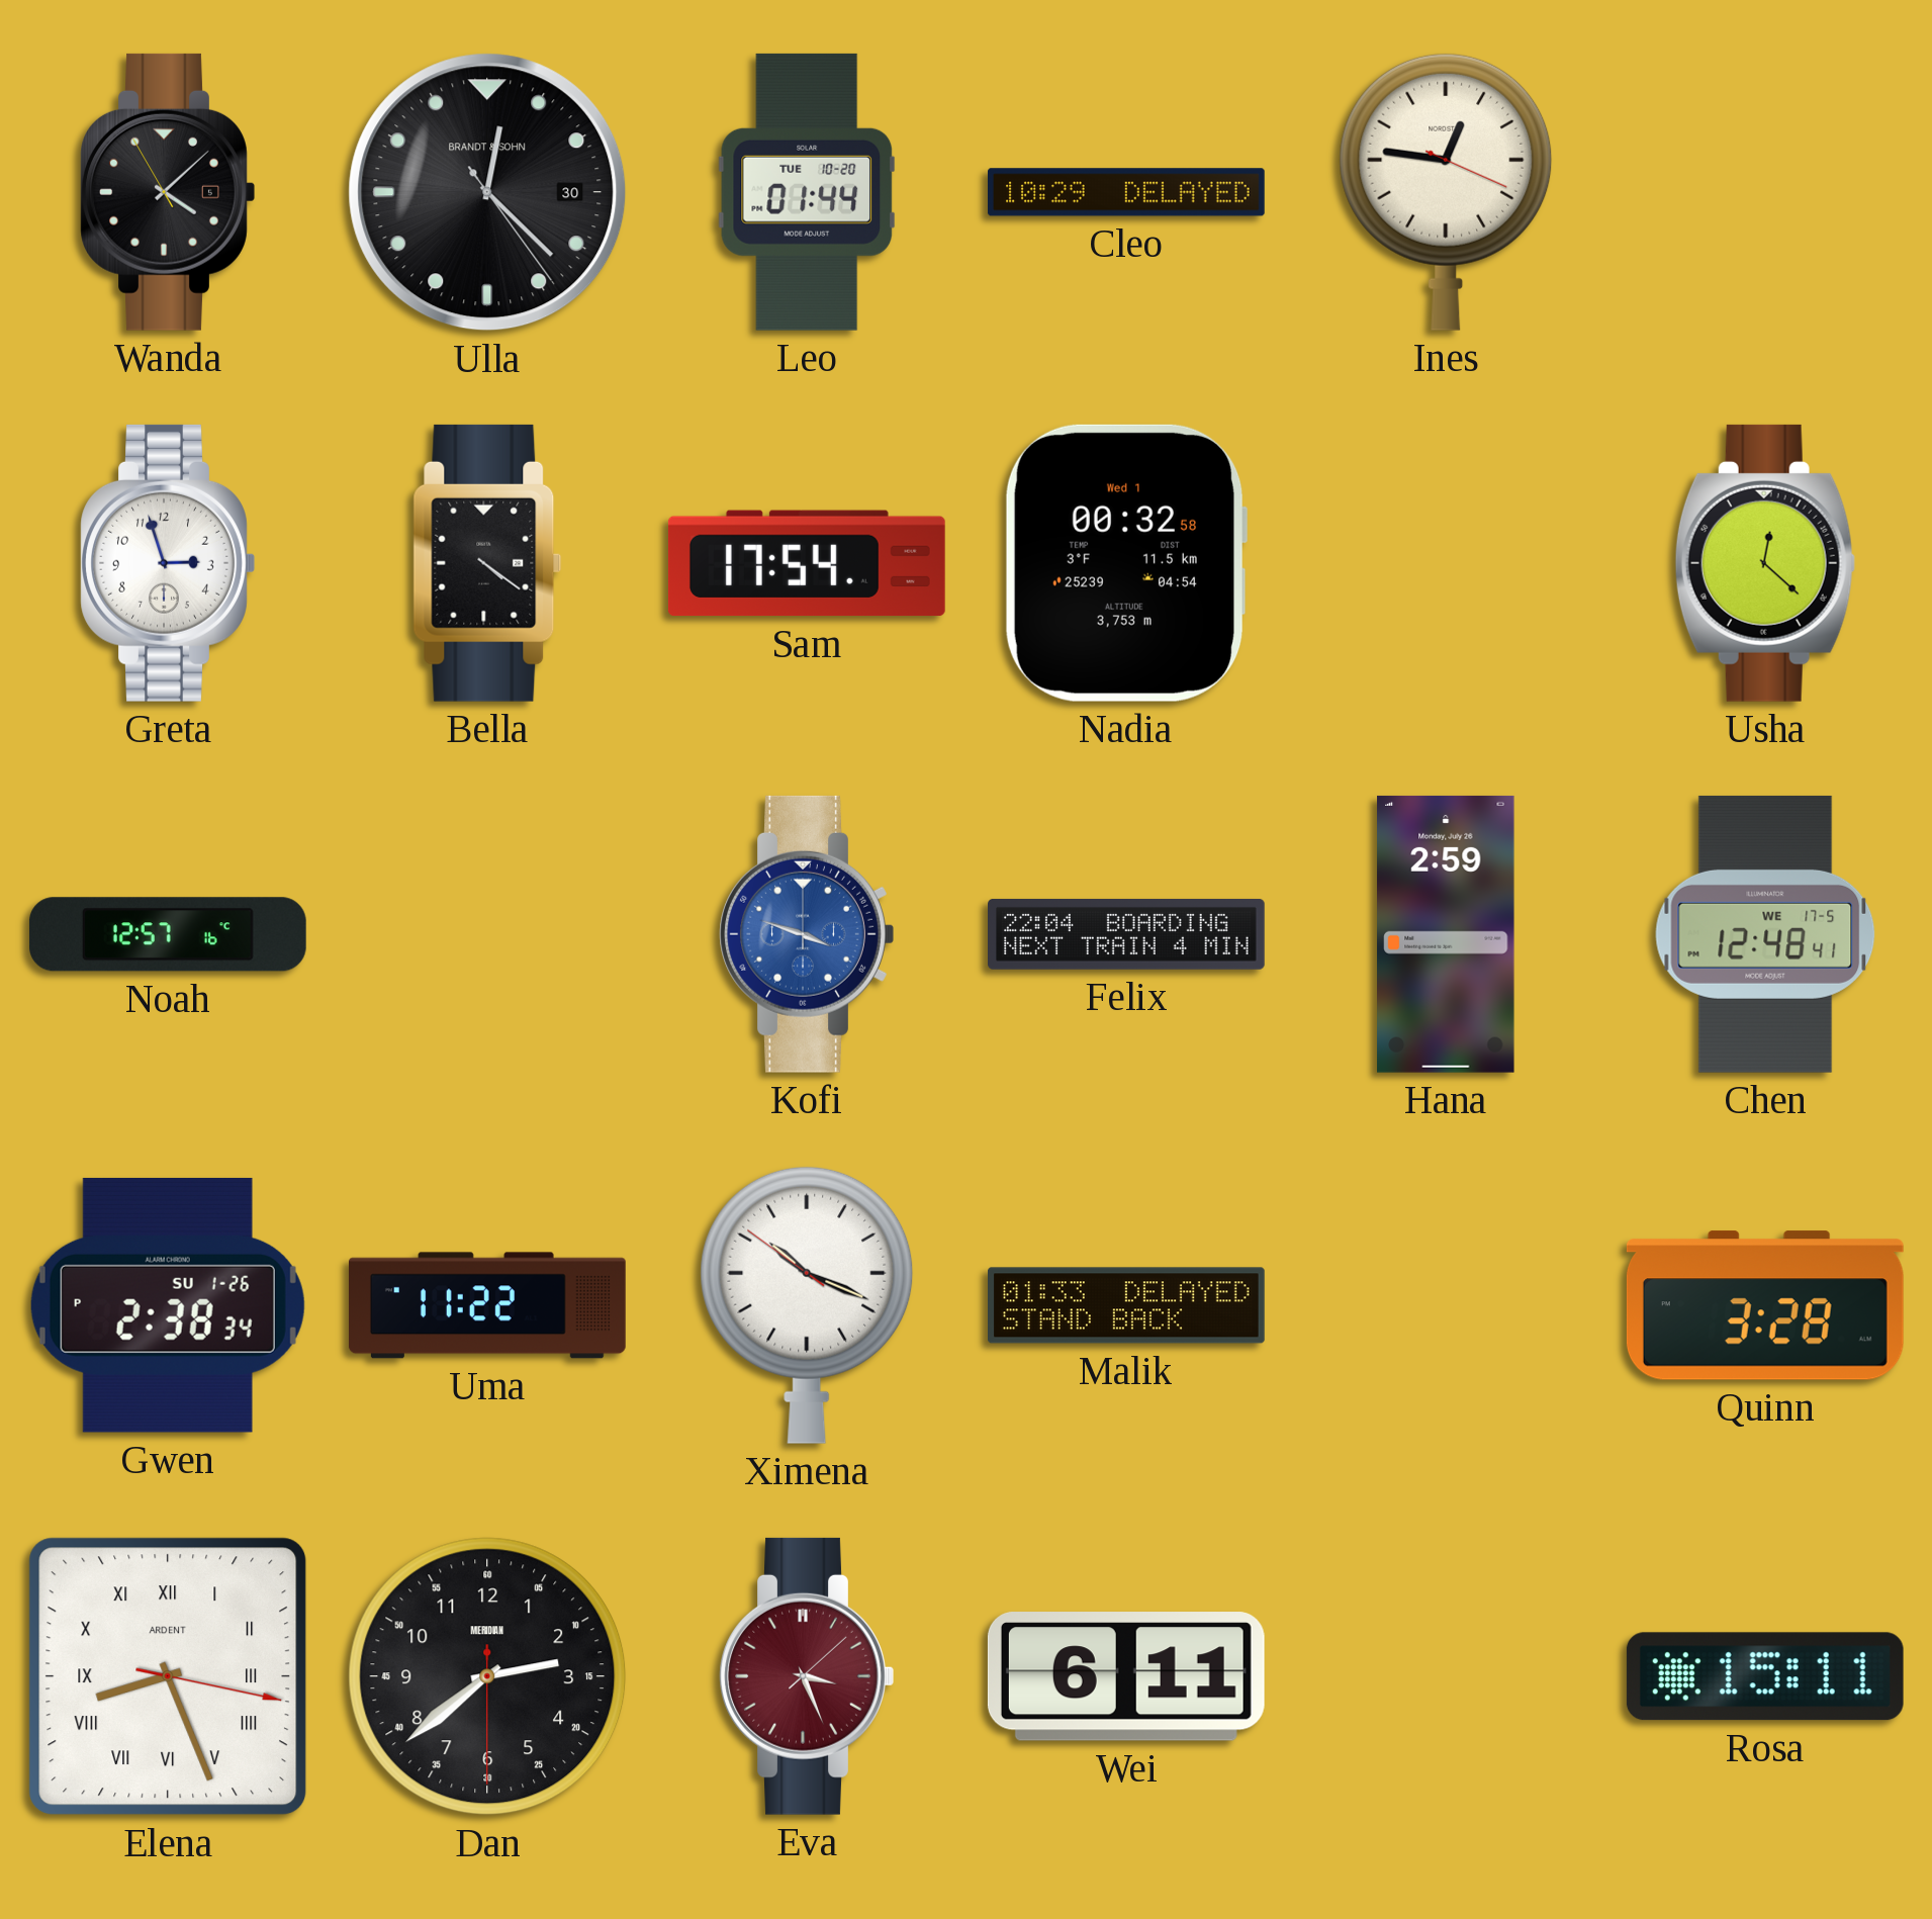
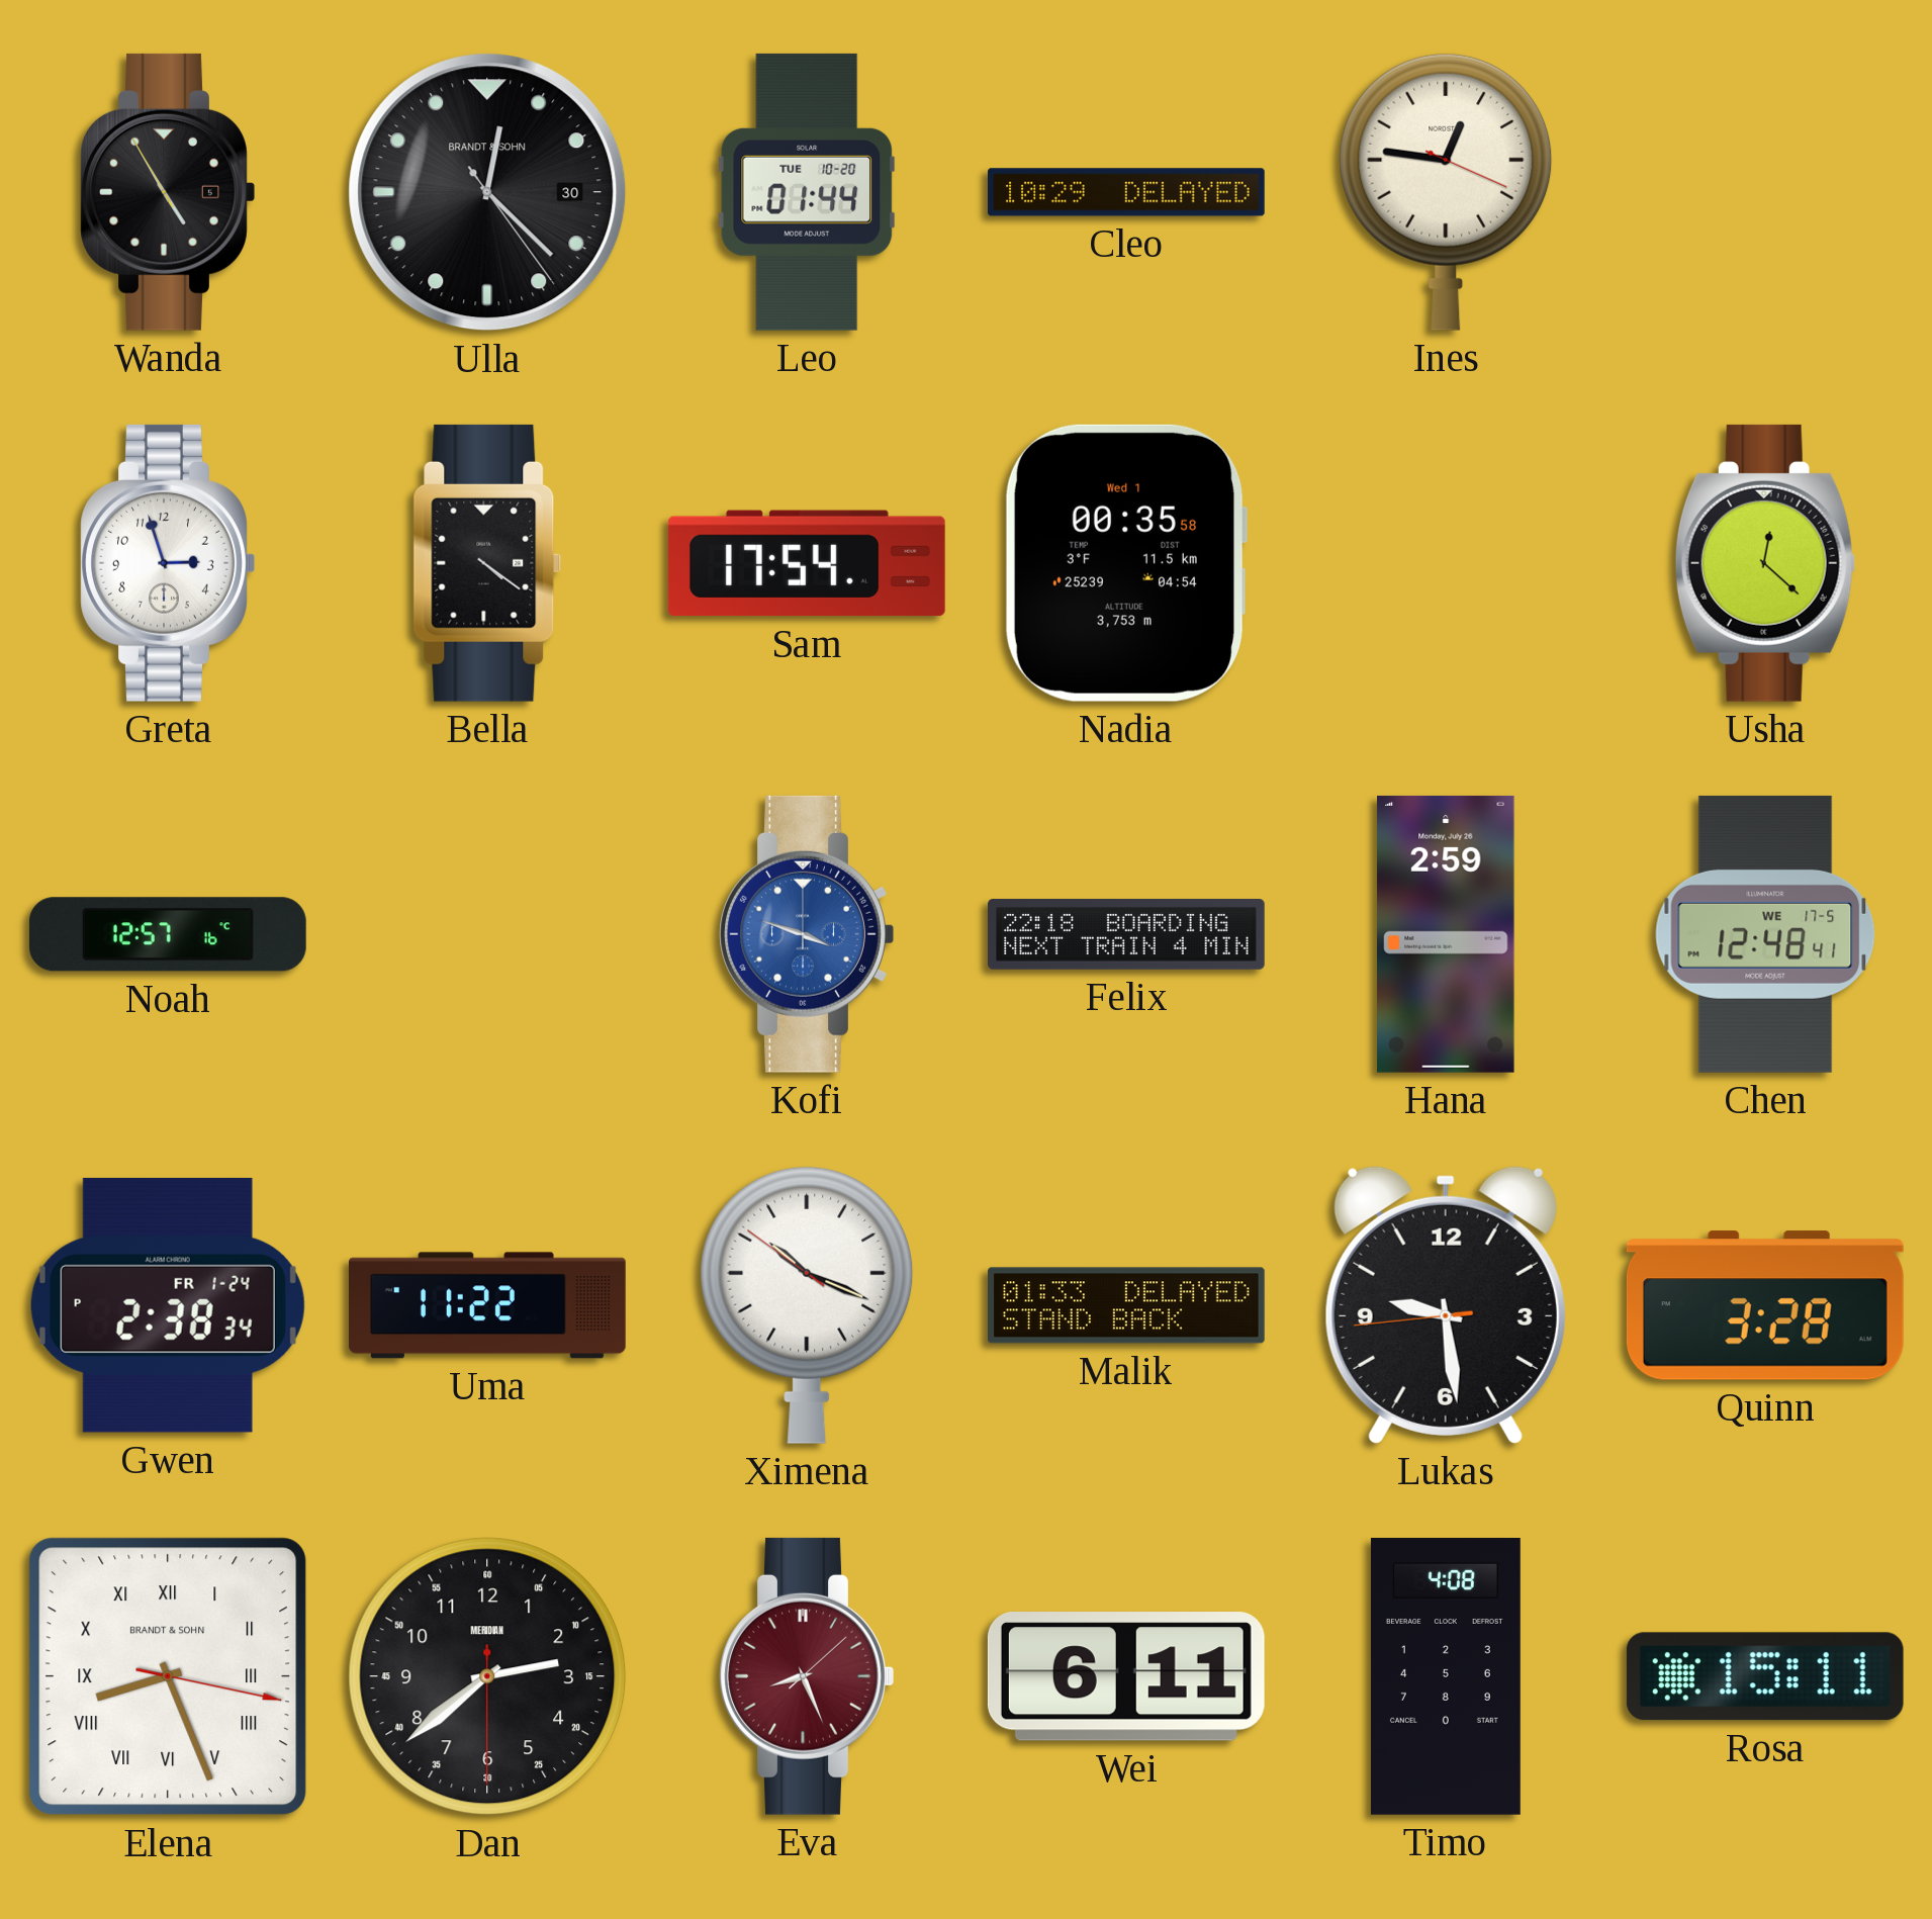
Wanda: 4:07 -> 4:54 (168, 192)
Nadia: 00:32 -> 00:35 (1125, 563)
Felix: 22:04 -> 22:18 (1127, 934)
Gwen date: SU 1-26 -> FR 1-24 (168, 1305)
Lukas: none -> 9:28 (1446, 1305)
Elena brand: ARDENT -> BRANDT & SOHN (168, 1676)
Eva: 3:26 -> 8:26 (807, 1676)
Timo: none -> 4:08 (1446, 1677)
